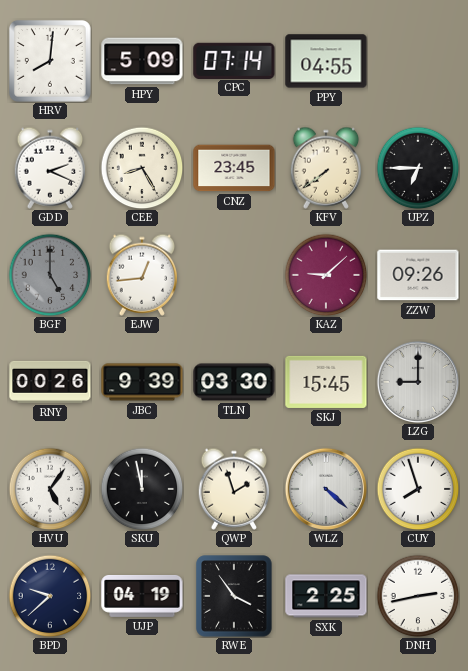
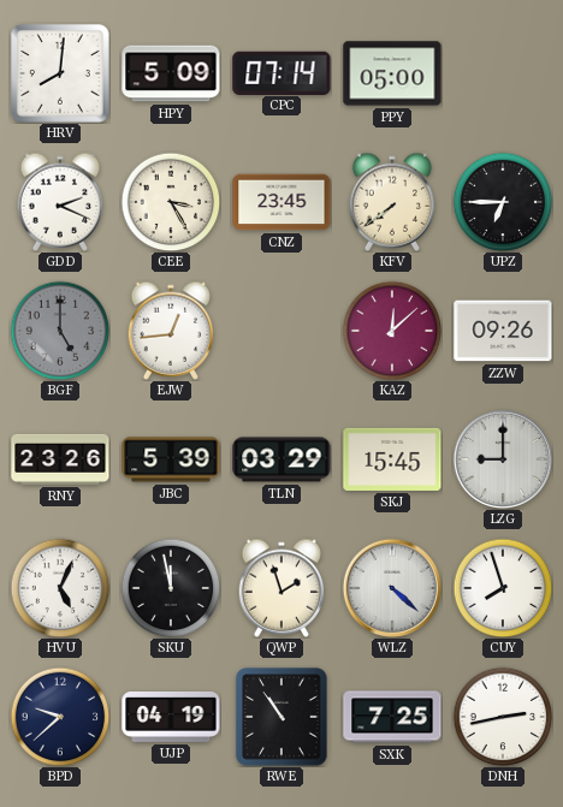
PPY: 04:55 -> 05:00 (392, 73)
CEE: 8:25 -> 3:25 (171, 202)
KAZ: 9:08 -> 12:08 (392, 331)
RNY: 00:26 -> 23:26 (60, 459)
JBC: 9:39 -> 5:39 (171, 459)
TLN: 03:30 -> 03:29 (281, 459)
HVU: 5:06 -> 5:04 (60, 588)
RWE: 3:54 -> 10:54 (281, 717)
SXK: 2:25 -> 7:25 (392, 717)
